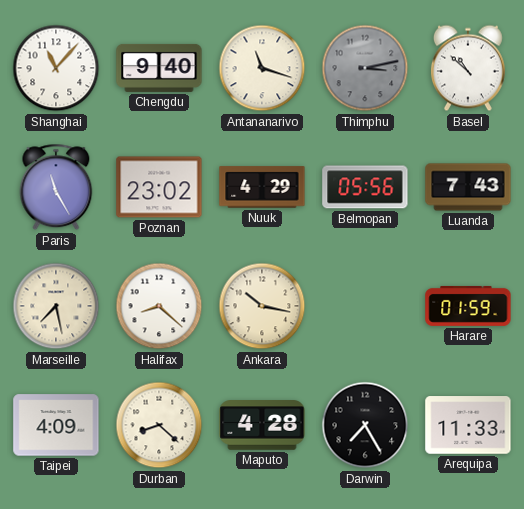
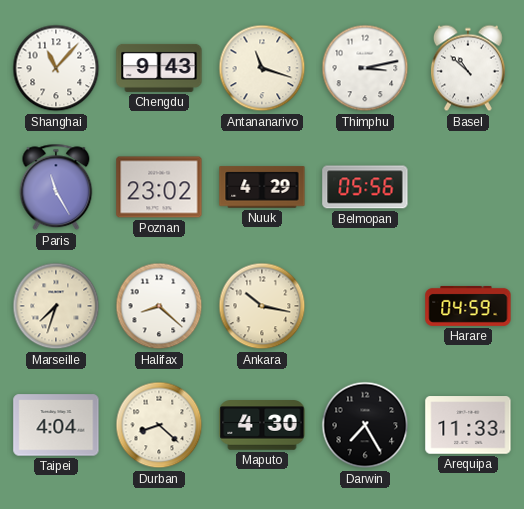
Chengdu: 9:40 -> 9:43 (159, 68)
Thimphu dial: grey -> white (365, 68)
Luanda: 7:43 -> none (468, 187)
Marseille: 7:28 -> 7:33 (56, 306)
Harare: 01:59 -> 04:59 (468, 306)
Taipei: 4:09 -> 4:04 (56, 425)
Maputo: 4:28 -> 4:30 (262, 425)
